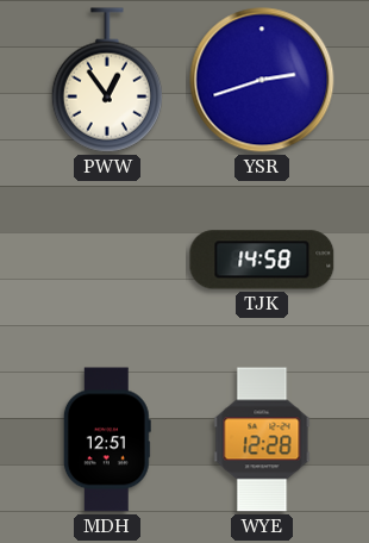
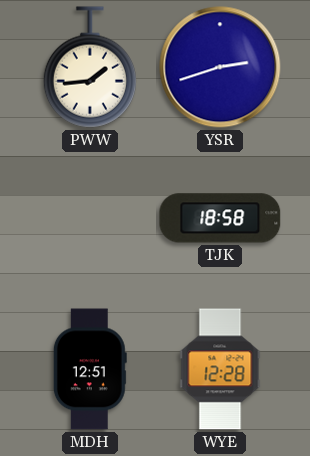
PWW: 12:54 -> 1:44 (90, 67)
TJK: 14:58 -> 18:58 (220, 218)
